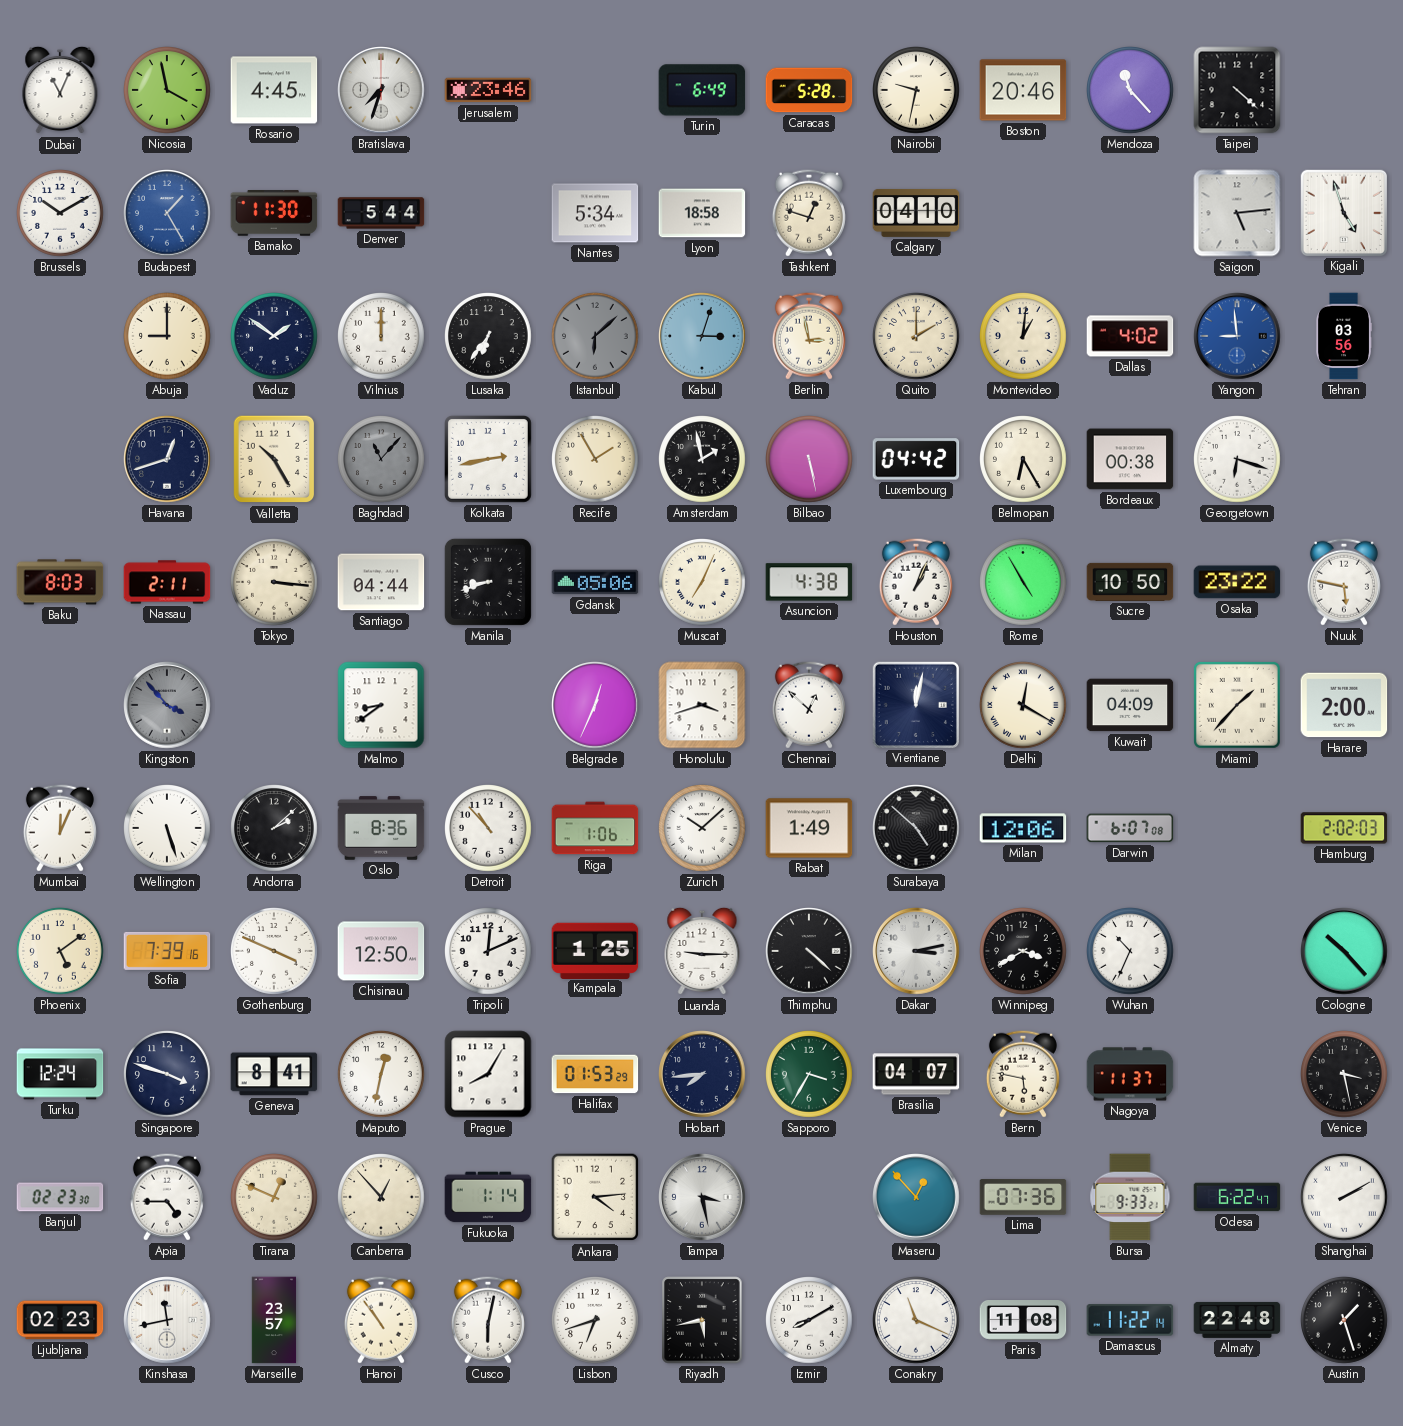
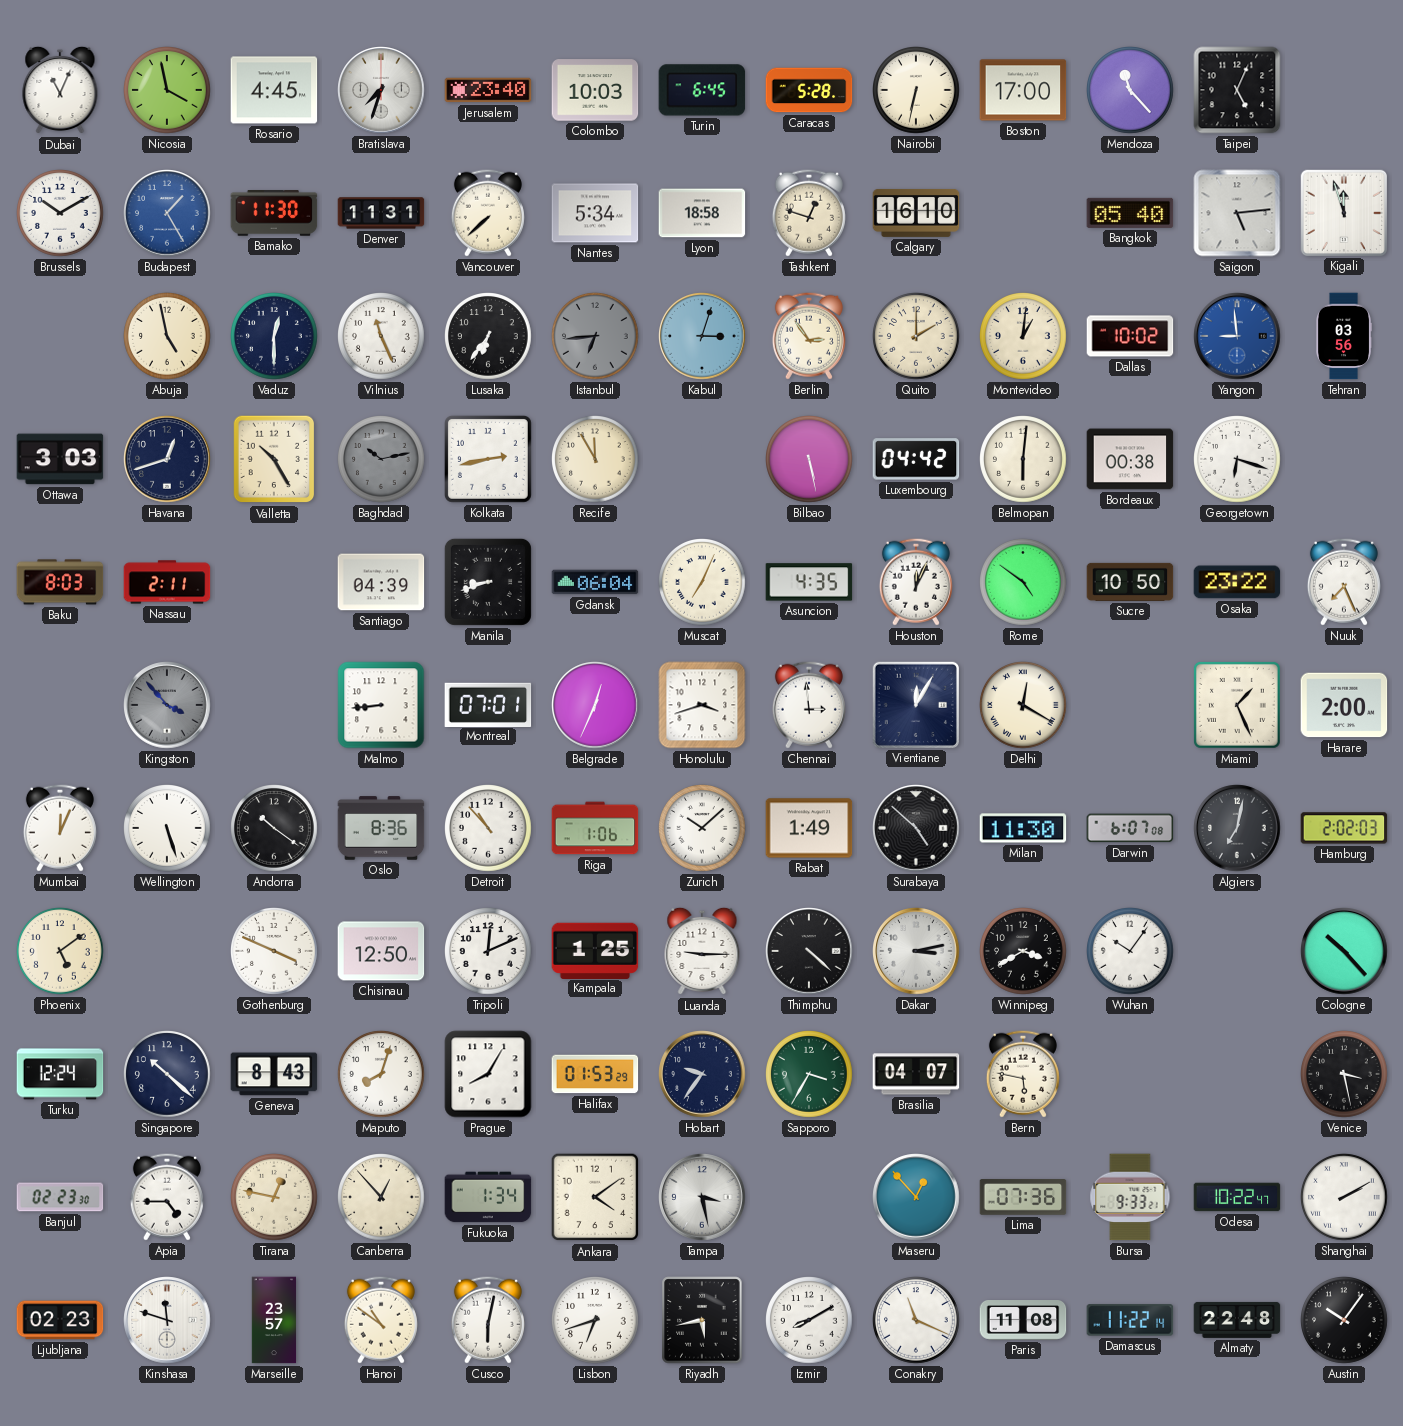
Jerusalem: 23:46 -> 23:40 (488, 90)
Colombo: none -> 10:03 (595, 90)
Turin: 6:49 -> 6:45 (702, 90)
Nairobi: 9:32 -> 6:32 (917, 91)
Boston: 20:46 -> 17:00 (1023, 90)
Taipei: 4:22 -> 5:04 (1237, 90)
Denver: 5:44 -> 11:31 (381, 213)
Vancouver: none -> 7:38 (488, 213)
Calgary: 04:10 -> 16:10 (916, 213)
Bangkok: none -> 05:40 (1130, 213)
Kigali: 4:57 -> 11:57 (1343, 212)
Abuja: 9:00 -> 4:58 (168, 337)
Vaduz: 1:51 -> 12:30 (275, 337)
Vilnius: 12:00 -> 11:26 (382, 337)
Istanbul: 6:08 -> 6:44 (596, 337)
Berlin: 2:58 -> 2:54 (809, 336)
Dallas: 4:02 -> 10:02 (1130, 336)
Ottawa: none -> 3:03 (60, 459)
Baghdad: 11:07 -> 10:13 (382, 460)
Recife: 1:55 -> 11:55 (596, 460)
Amsterdam: 1:58 -> none (703, 460)
Belmopan: 6:25 -> 6:01 (1024, 460)
Tokyo: 3:16 -> none (275, 583)
Santiago: 04:44 -> 04:39 (381, 582)
Gdansk: 05:06 -> 06:04 (595, 582)
Asuncion: 4:38 -> 4:35 (809, 582)
Houston: 1:04 -> 12:04 (916, 582)
Rome: 4:55 -> 4:51 (1024, 583)
Nuuk: 5:47 -> 7:26 (1344, 582)
Malmo: 8:39 -> 8:44 (381, 705)
Montreal: none -> 07:01 (488, 704)
Chennai: 12:52 -> 2:59 (809, 705)
Vientiane: 12:02 -> 12:05 (915, 704)
Kuwait: 04:09 -> none (1130, 705)
Miami: 1:37 -> 1:26 (1237, 705)
Andorra: 2:08 -> 10:21 (275, 829)
Milan: 12:06 -> 11:30 (1023, 828)
Algiers: none -> 7:02 (1237, 828)
Sofia: 7:39 -> none (167, 951)
Wuhan: 10:34 -> 10:06 (1131, 952)
Singapore: 3:48 -> 10:22 (168, 1075)
Geneva: 8:41 -> 8:43 (274, 1074)
Maputo: 12:32 -> 8:03 (382, 1075)
Hobart: 7:44 -> 9:36 (702, 1074)
Nagoya: 11:37 -> none (1130, 1074)
Tirana: 12:49 -> 12:47 (275, 1198)
Fukuoka: 1:14 -> 1:34 (488, 1197)
Ankara: 4:14 -> 4:09 (595, 1197)
Odesa: 6:22 -> 10:22 (1237, 1197)
Kinshasa: 11:43 -> 11:48 (167, 1320)
Hanoi: 10:54 -> 10:51 (381, 1320)
Austin: 1:27 -> 10:06 (1345, 1321)
